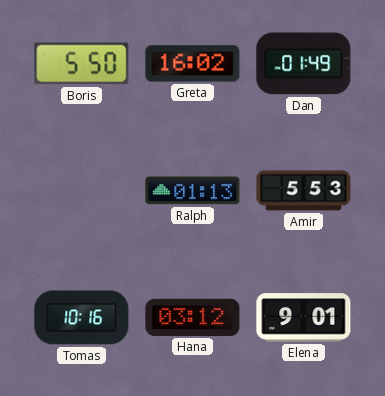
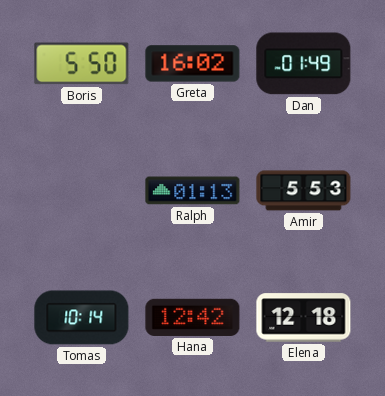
Tomas: 10:16 -> 10:14 (82, 318)
Hana: 03:12 -> 12:42 (193, 317)
Elena: 9:01 -> 12:18 (304, 318)
